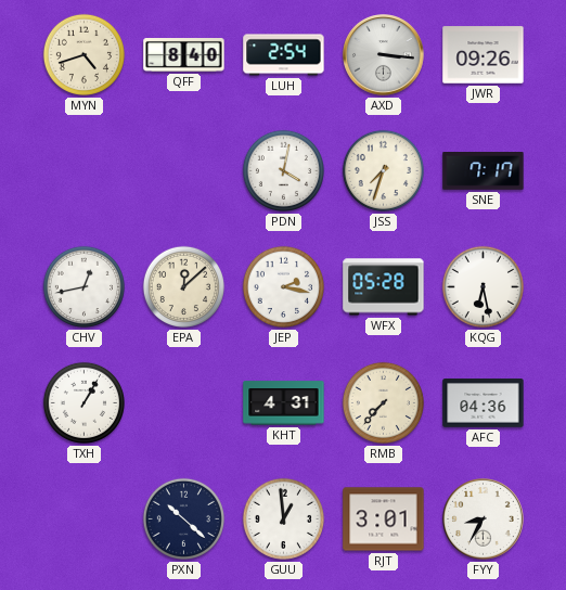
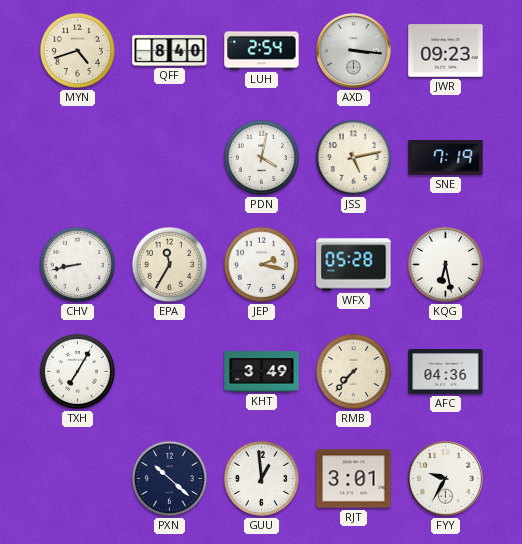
JWR: 09:26 -> 09:23 (446, 51)
JSS: 7:33 -> 5:13 (353, 157)
SNE: 7:17 -> 7:19 (446, 158)
CHV: 12:43 -> 8:43 (77, 264)
EPA: 12:08 -> 11:35 (169, 264)
TXH: 1:05 -> 7:05 (77, 371)
KHT: 4:31 -> 3:49 (262, 372)
FYY: 8:35 -> 9:35 (446, 479)
